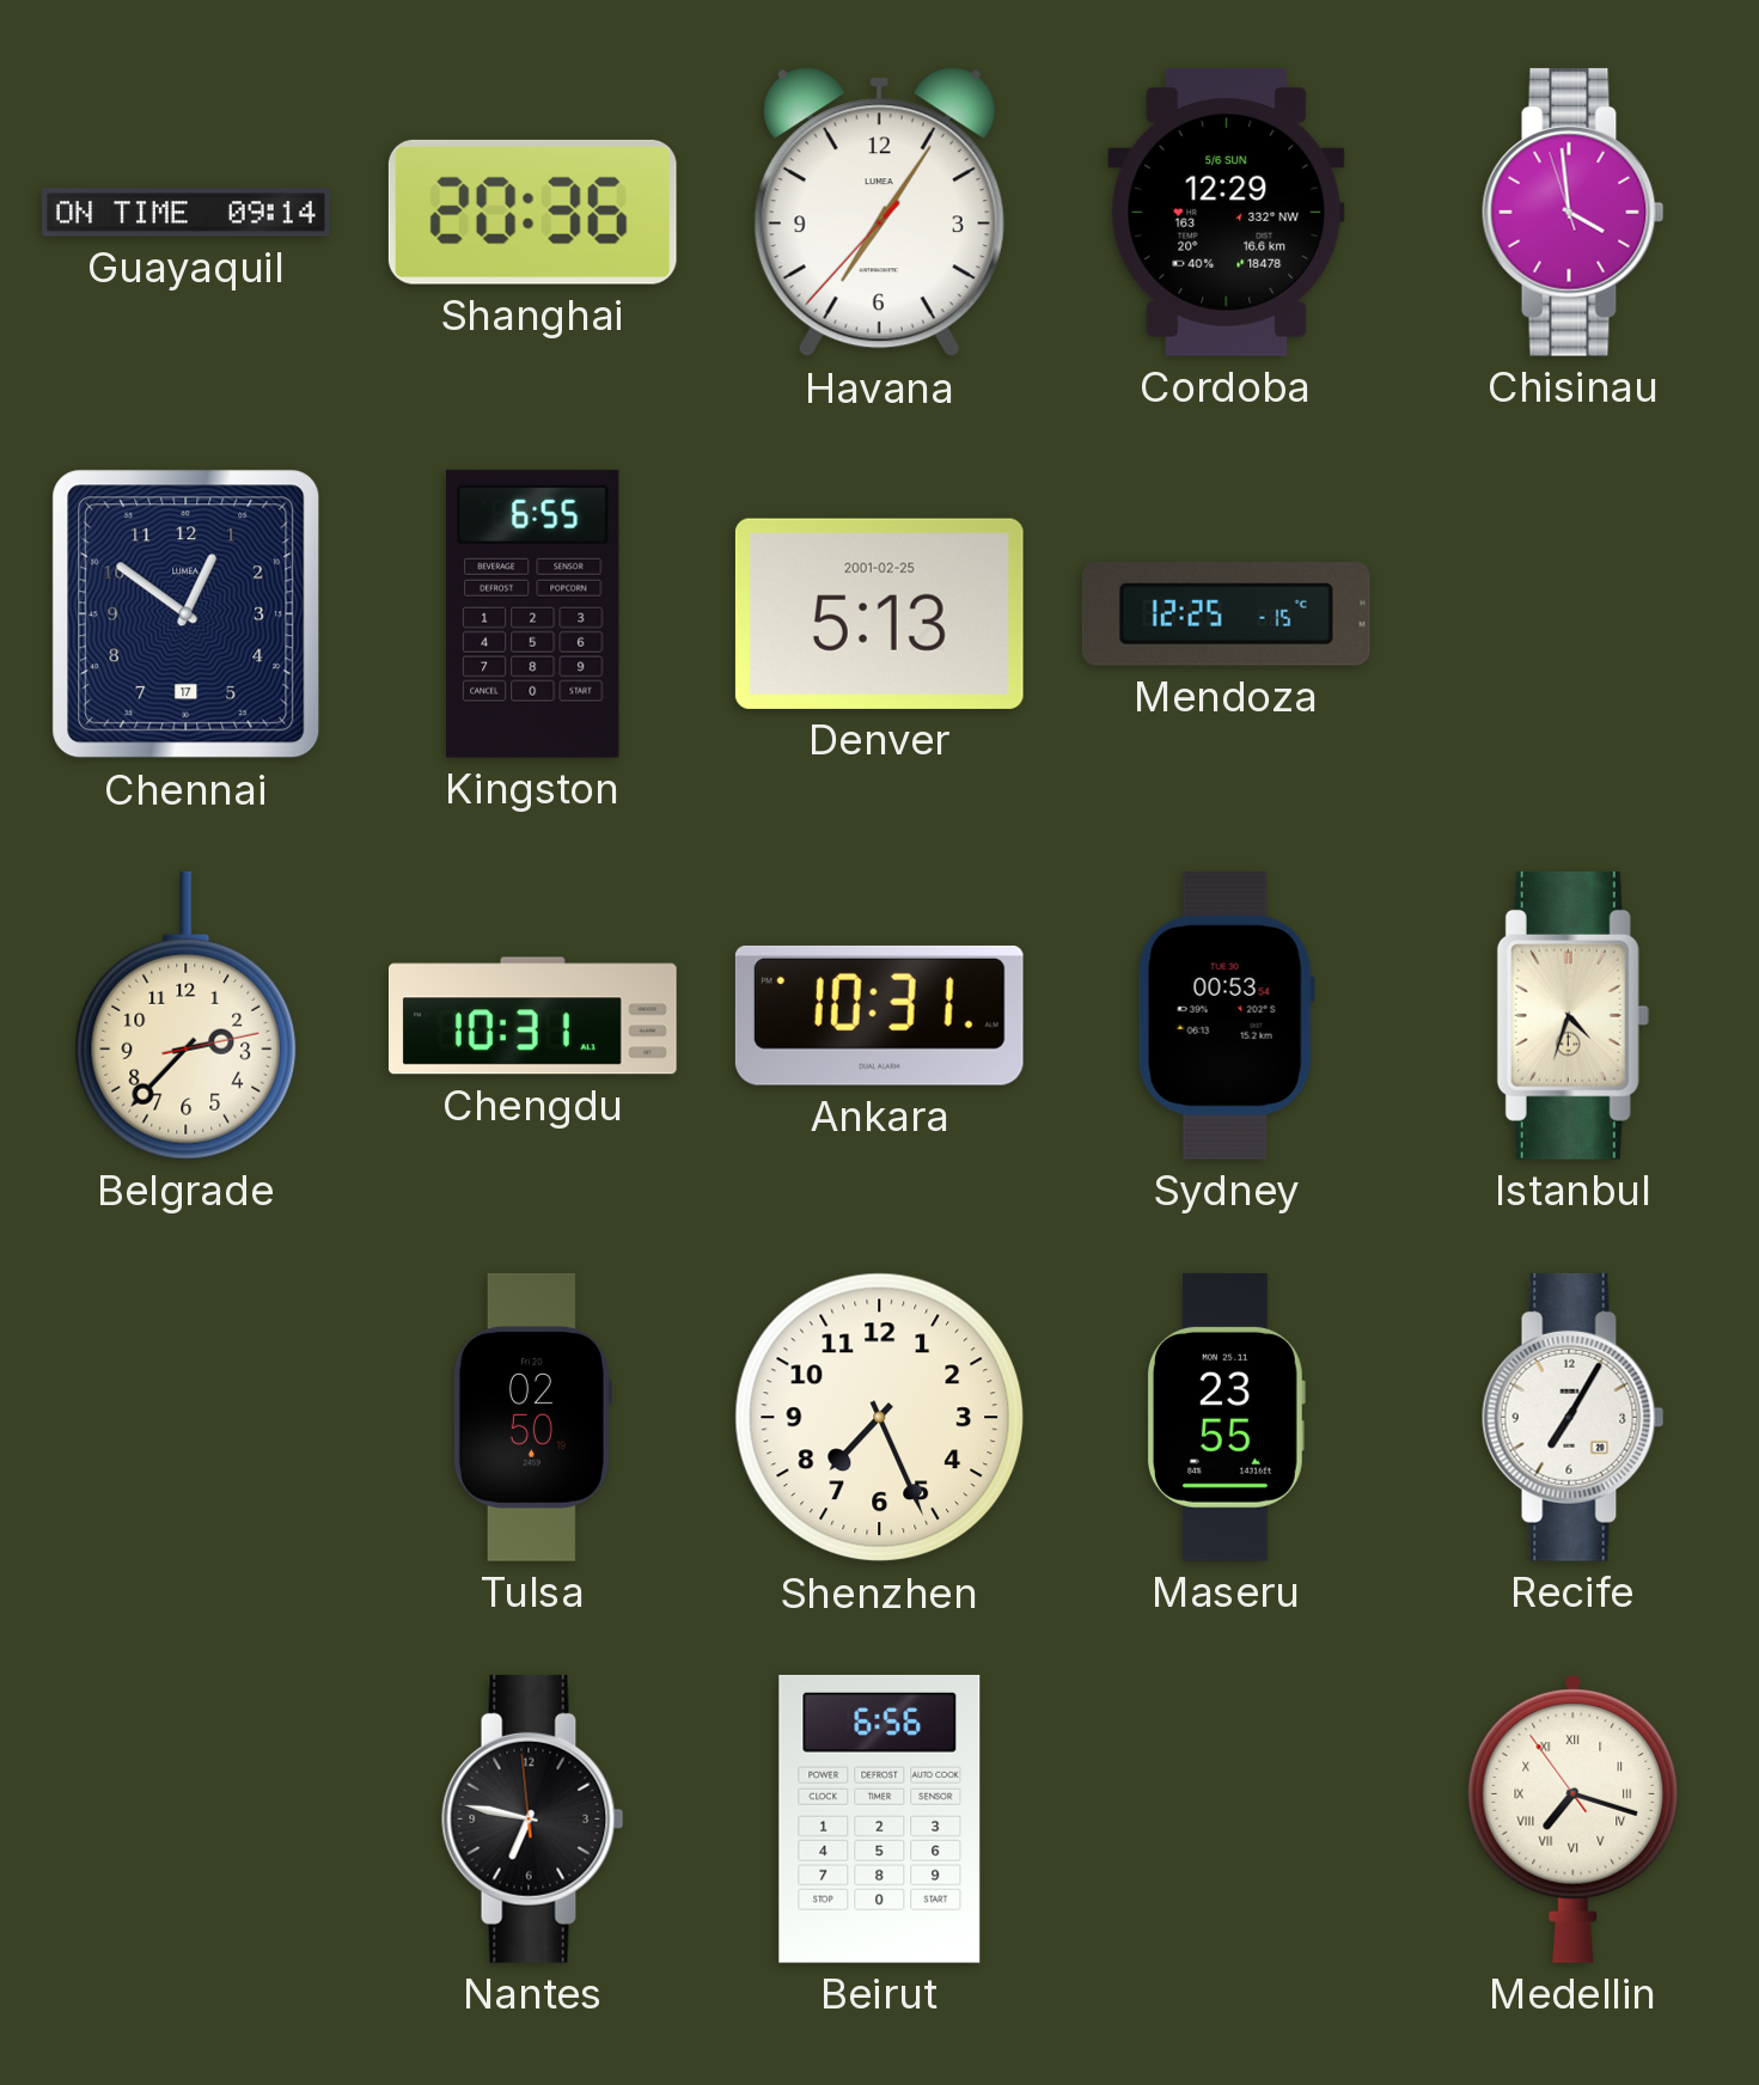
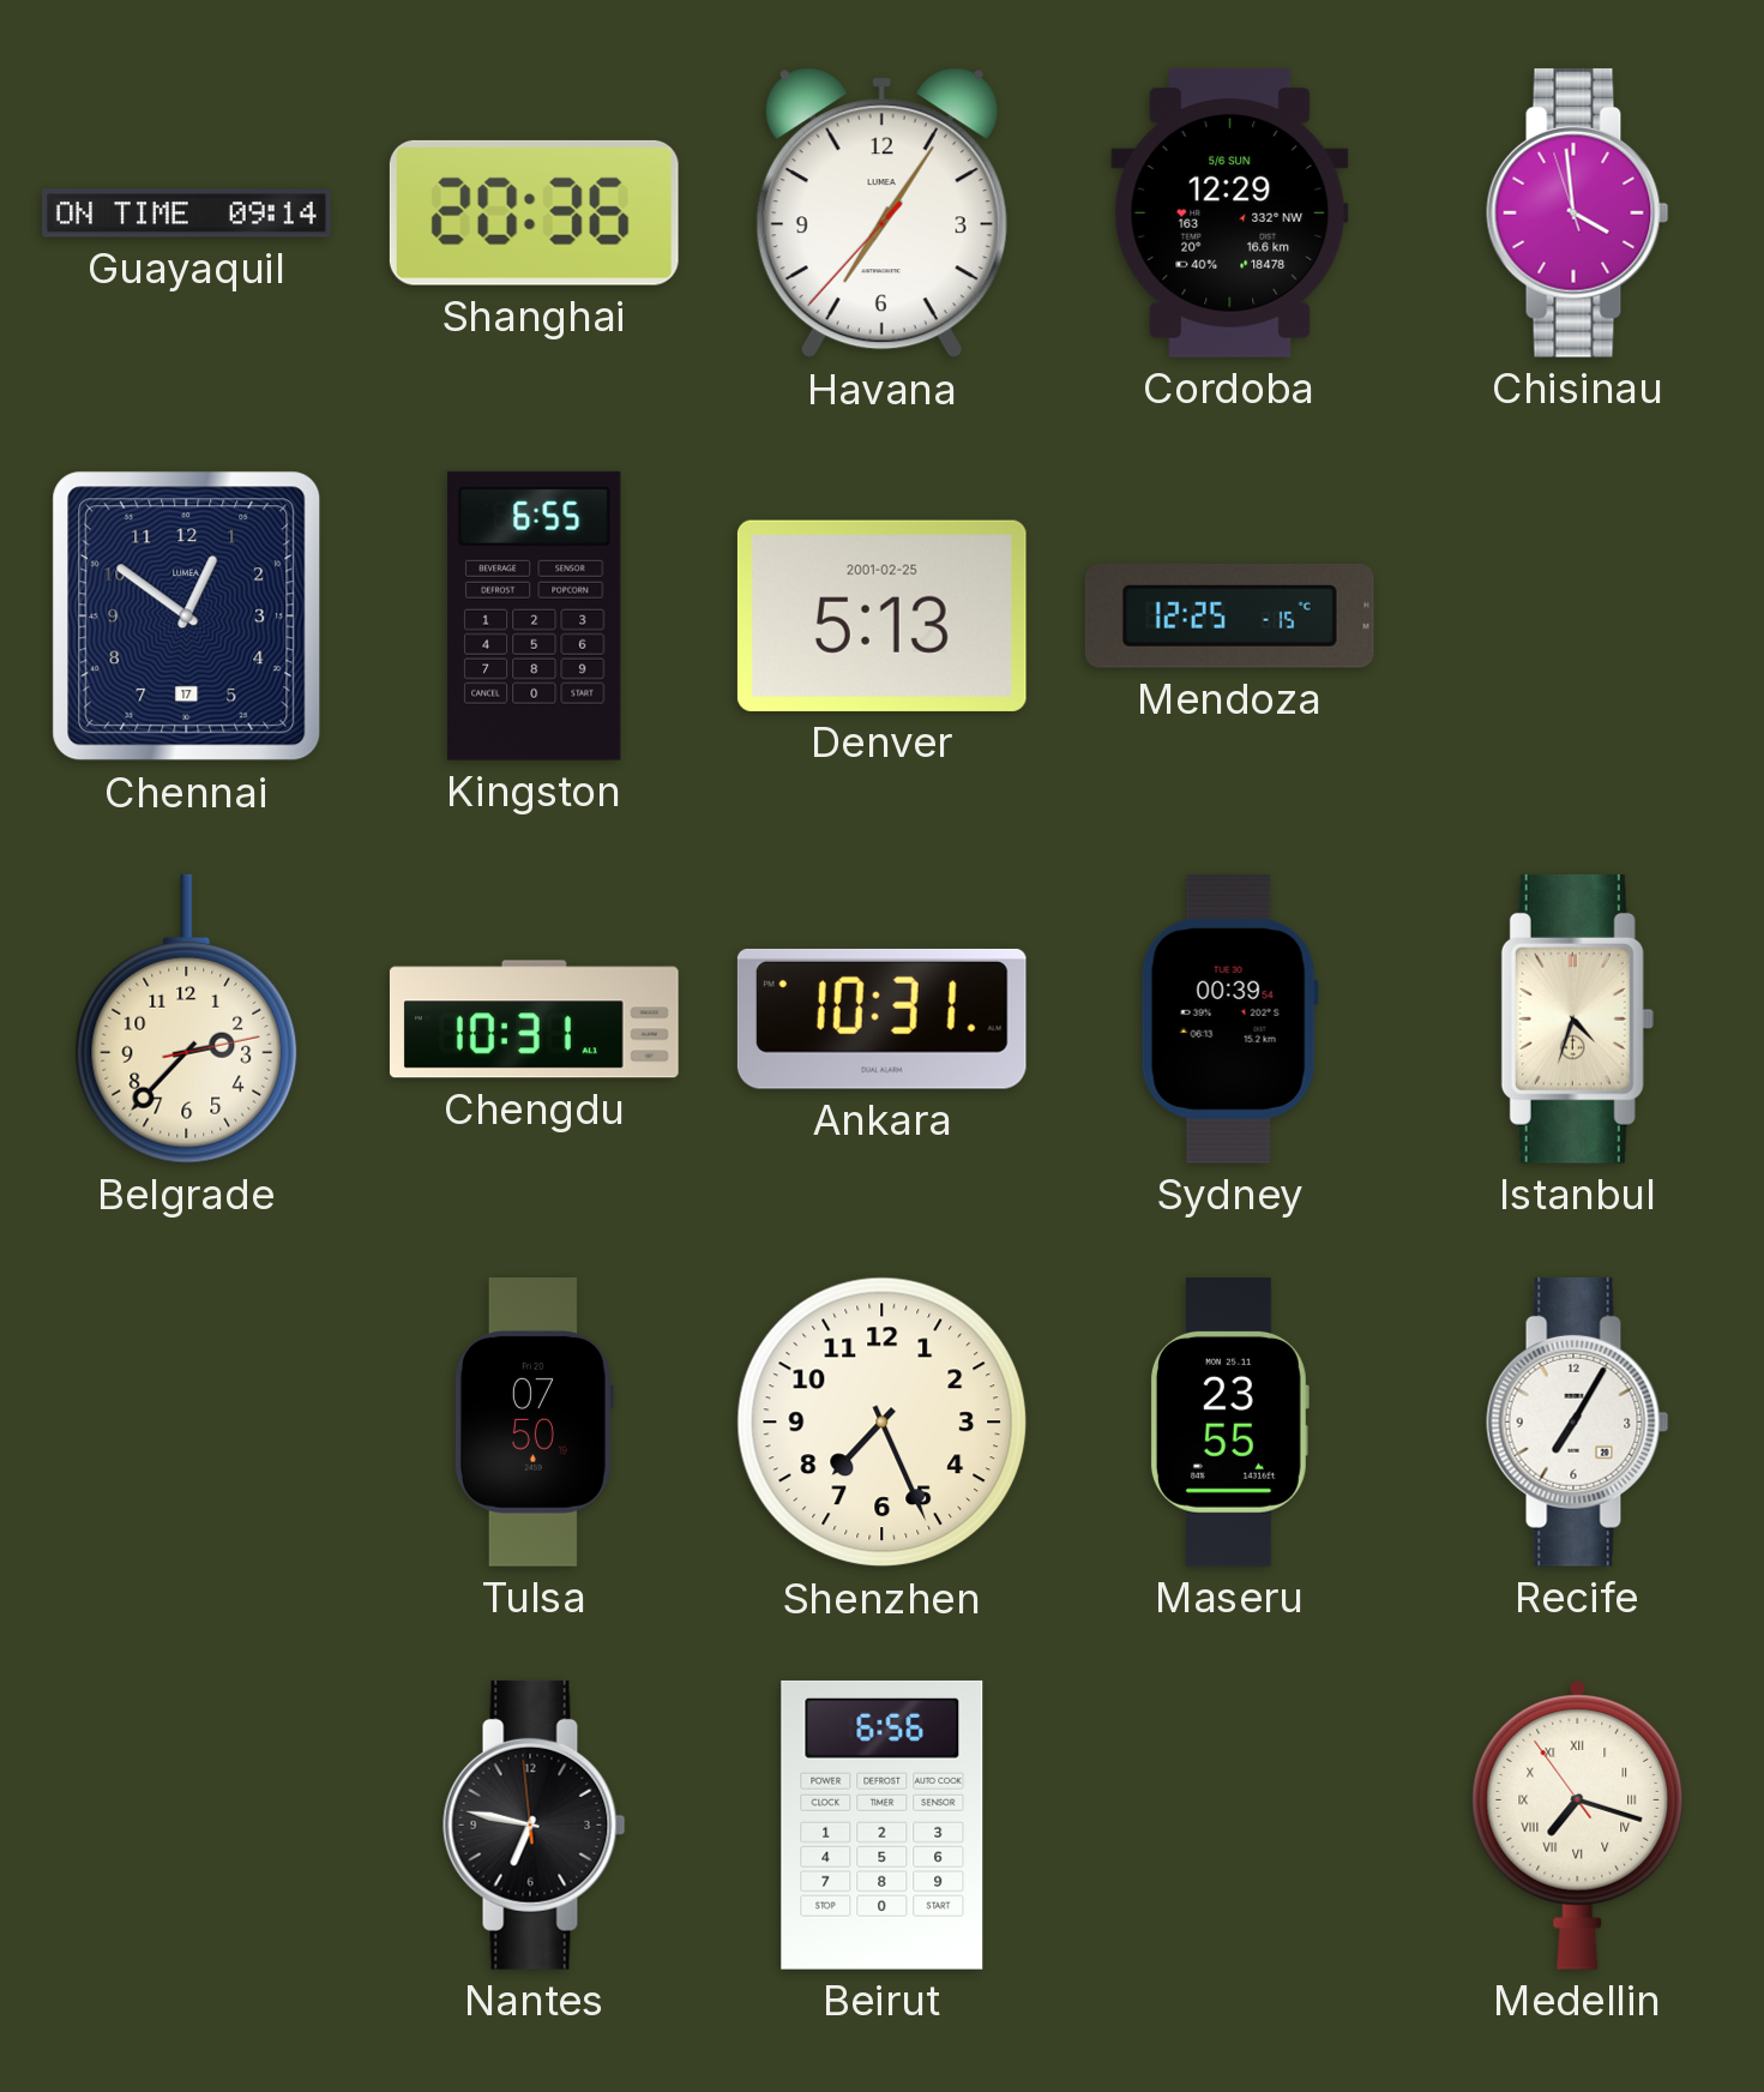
Sydney: 00:53 -> 00:39 (1229, 1018)
Tulsa: 02:50 -> 07:50 (534, 1421)
